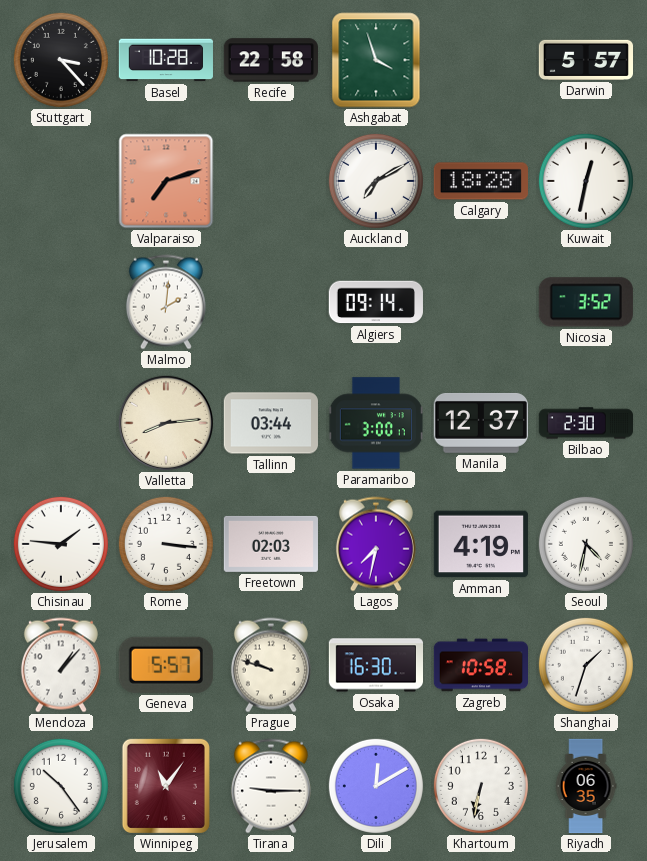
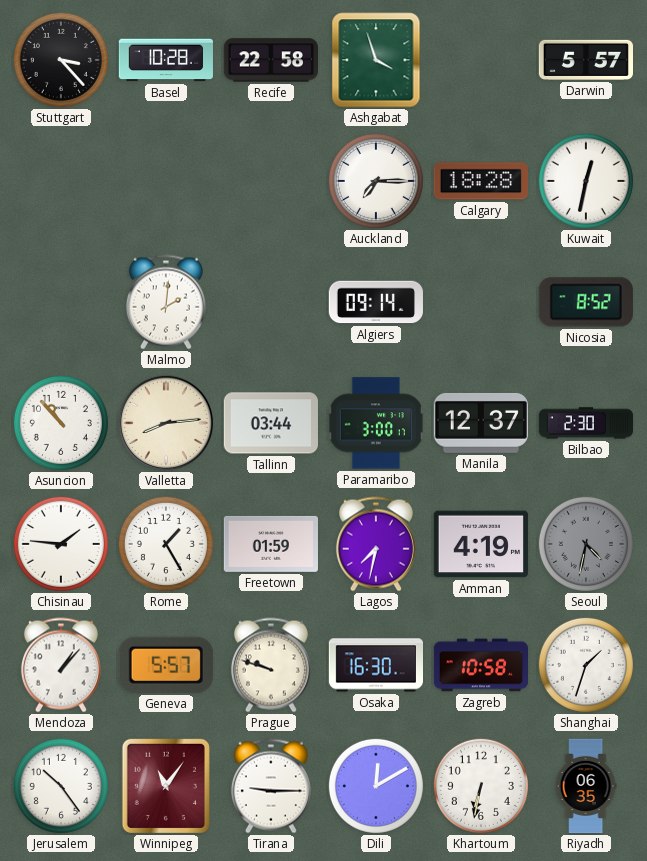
Valparaiso: 7:12 -> none (166, 181)
Auckland: 7:10 -> 7:15 (376, 181)
Nicosia: 3:52 -> 8:52 (586, 302)
Asuncion: none -> 10:53 (61, 423)
Rome: 3:16 -> 1:25 (166, 544)
Freetown: 02:03 -> 01:59 (271, 544)
Seoul dial: white -> grey (586, 544)
